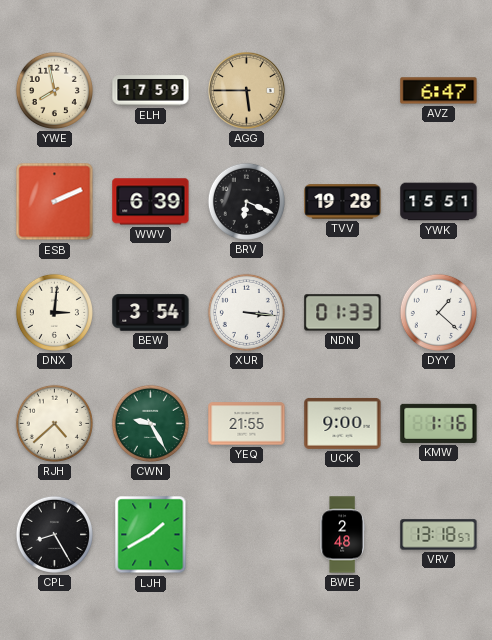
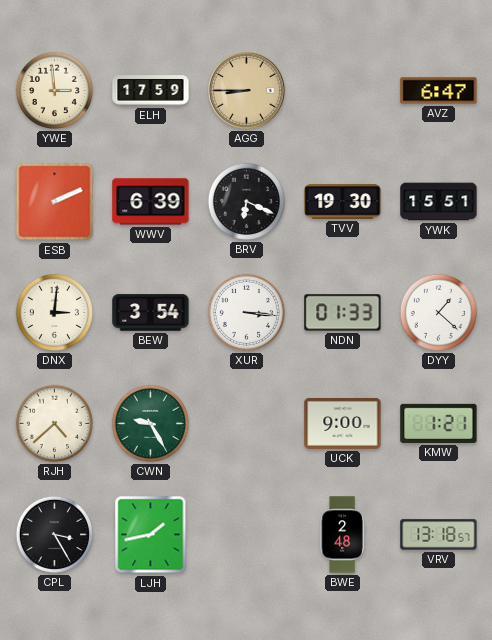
YWE: 7:58 -> 2:59 (54, 90)
AGG: 5:45 -> 8:45 (247, 91)
TVV: 19:28 -> 19:30 (343, 202)
YEQ: 21:55 -> none (247, 424)
KMW: 1:16 -> 1:21 (439, 423)
CPL: 8:25 -> 3:25 (54, 534)
LJH: 1:40 -> 1:43 (151, 535)
